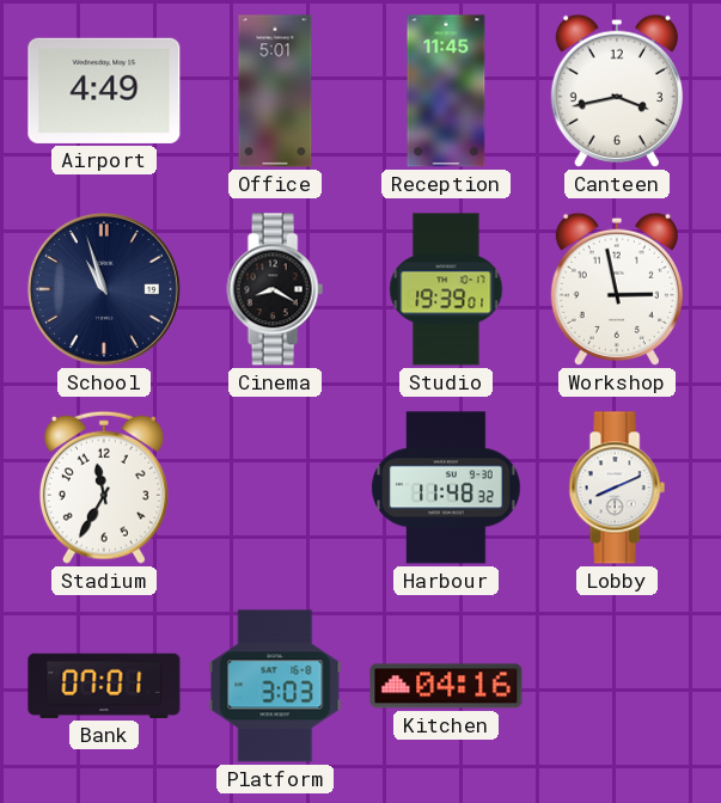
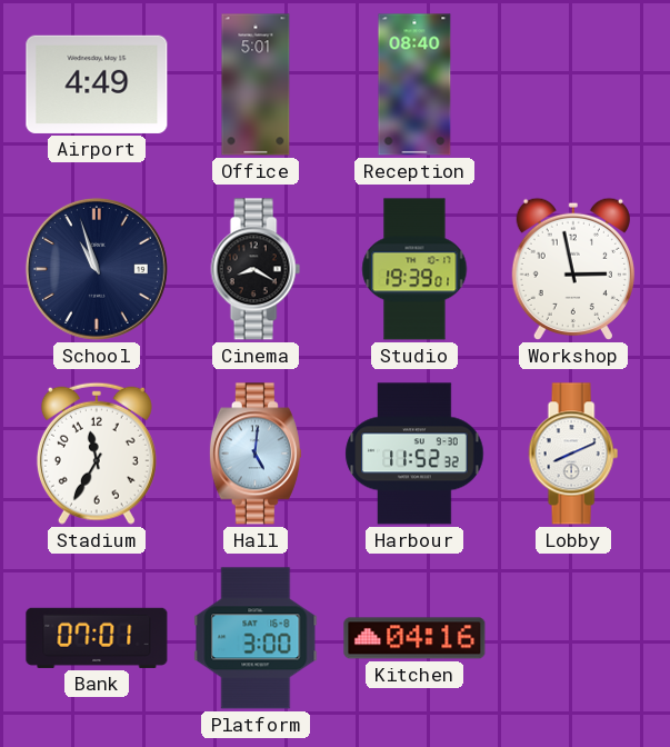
Reception: 11:45 -> 08:40 (414, 84)
Canteen: 3:43 -> none (617, 91)
Hall: none -> 5:01 (256, 454)
Harbour: 11:48 -> 11:52 (414, 454)
Platform: 3:03 -> 3:00 (256, 638)
